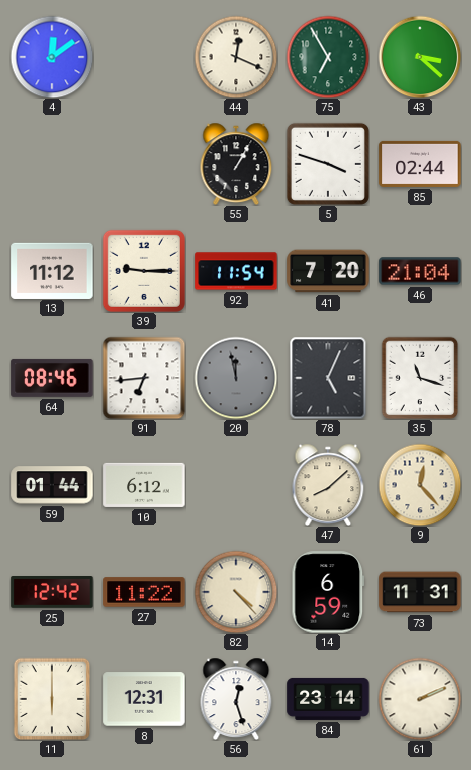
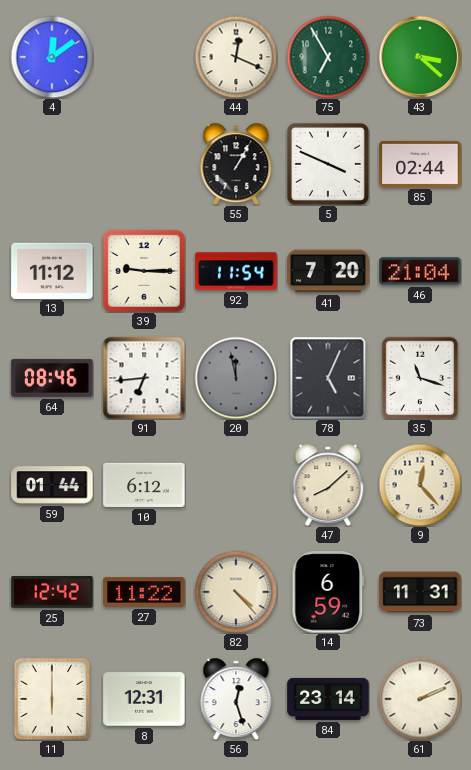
5: 3:48 -> 3:49 (328, 164)
